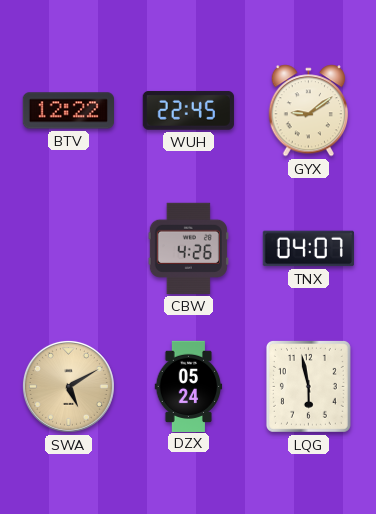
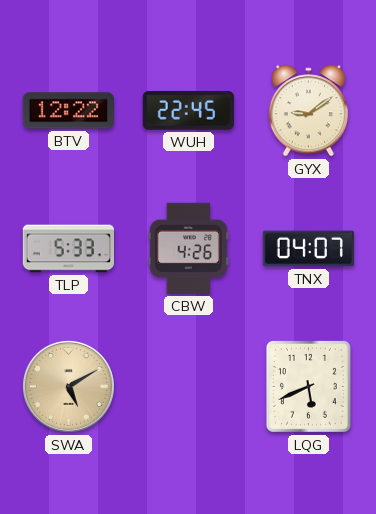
TLP: none -> 5:33 (68, 249)
DZX: 05:24 -> none (189, 386)
LQG: 5:58 -> 5:41 (308, 386)
